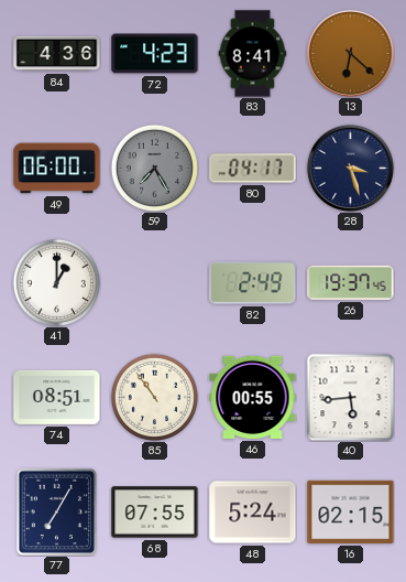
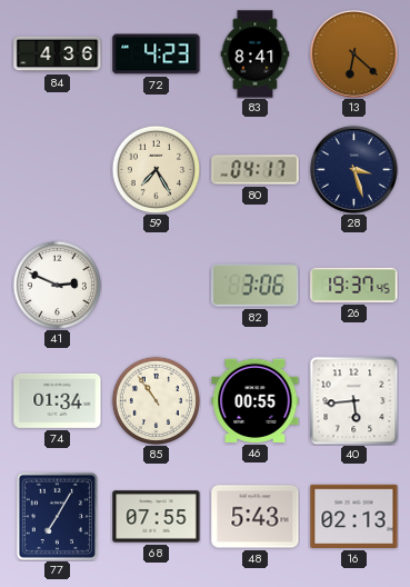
49: 06:00 -> none (57, 169)
59 dial: grey -> cream (156, 169)
41: 1:00 -> 2:49 (57, 285)
82: 2:49 -> 3:06 (256, 286)
74: 08:51 -> 01:34 (58, 400)
48: 5:24 -> 5:43 (256, 517)
16: 02:15 -> 02:13 (354, 516)
